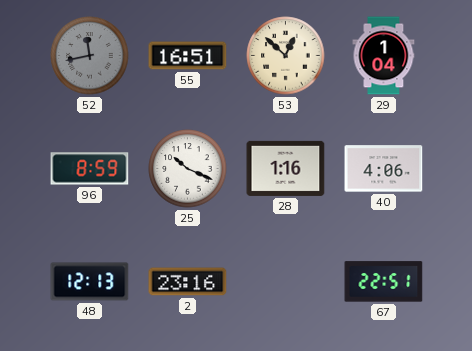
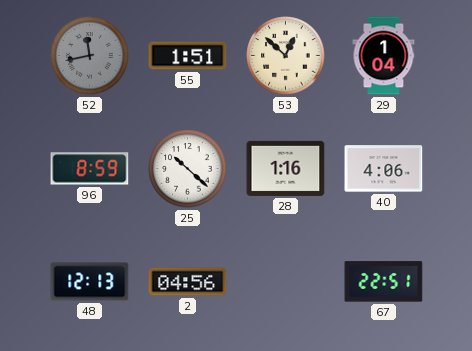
55: 16:51 -> 1:51 (188, 56)
25: 10:19 -> 10:22 (188, 169)
2: 23:16 -> 04:56 (188, 282)
